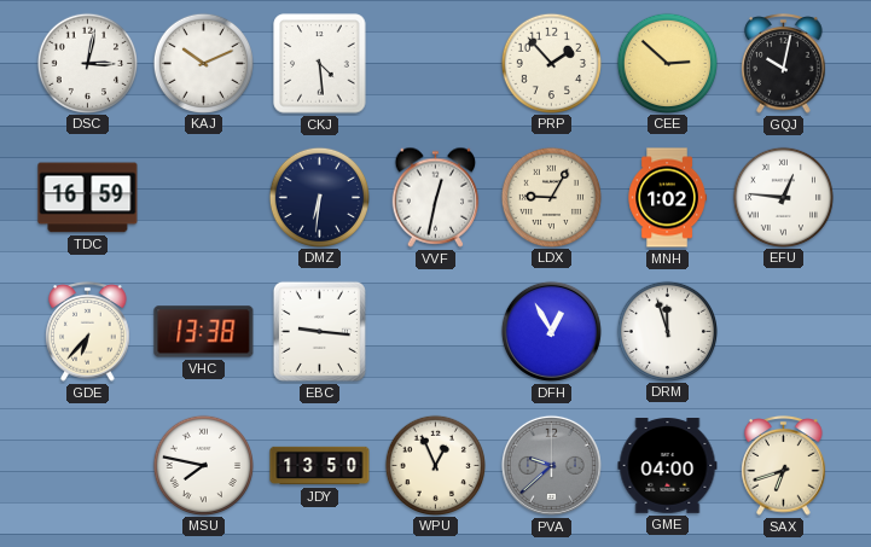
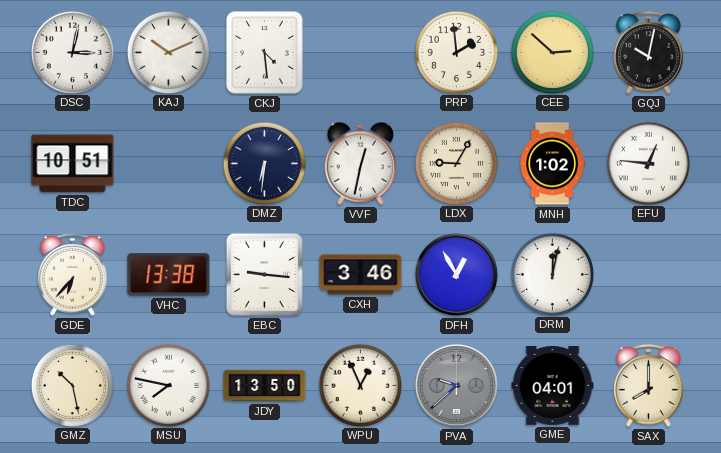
PRP: 1:53 -> 1:59 (456, 52)
TDC: 16:59 -> 10:51 (73, 164)
CXH: none -> 3:46 (361, 275)
DRM: 11:57 -> 12:02 (552, 274)
GMZ: none -> 10:28 (72, 385)
GME: 04:00 -> 04:01 (553, 386)
SAX: 6:42 -> 8:00 (649, 386)
